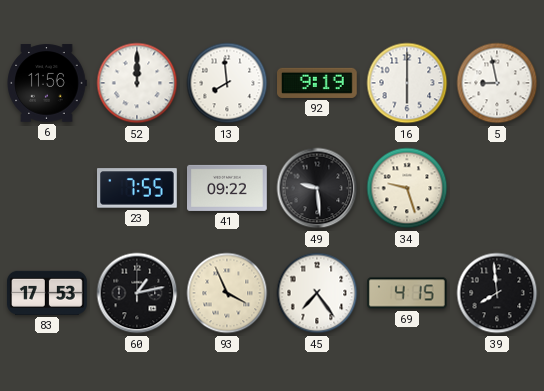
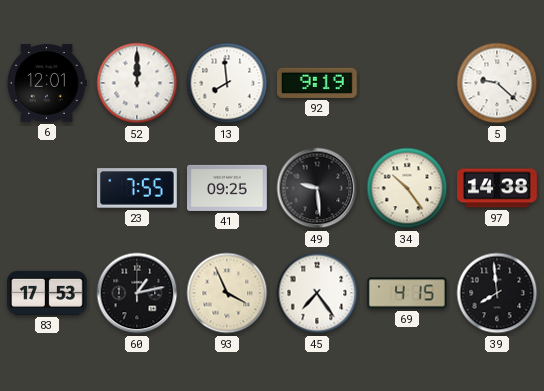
6: 11:56 -> 12:01 (47, 83)
16: 6:00 -> none (407, 83)
5: 8:58 -> 9:22 (497, 83)
41: 09:22 -> 09:25 (227, 188)
34: 9:27 -> 10:24 (407, 188)
97: none -> 14:38 (497, 188)
